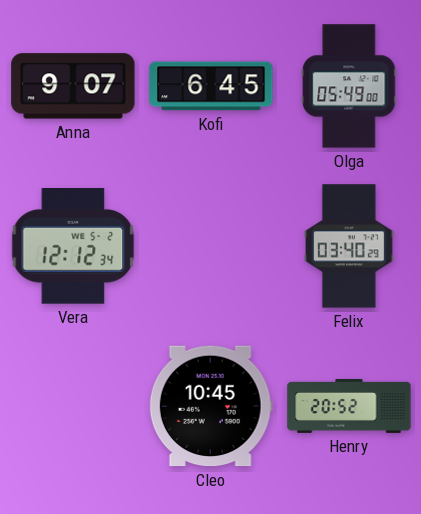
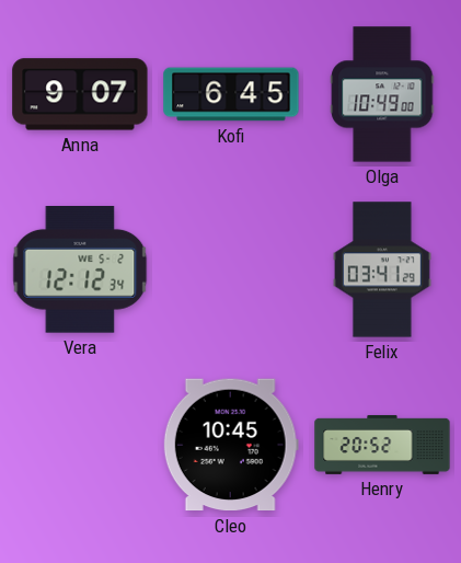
Olga: 05:49 -> 10:49 (382, 94)
Felix: 03:40 -> 03:41 (382, 269)
